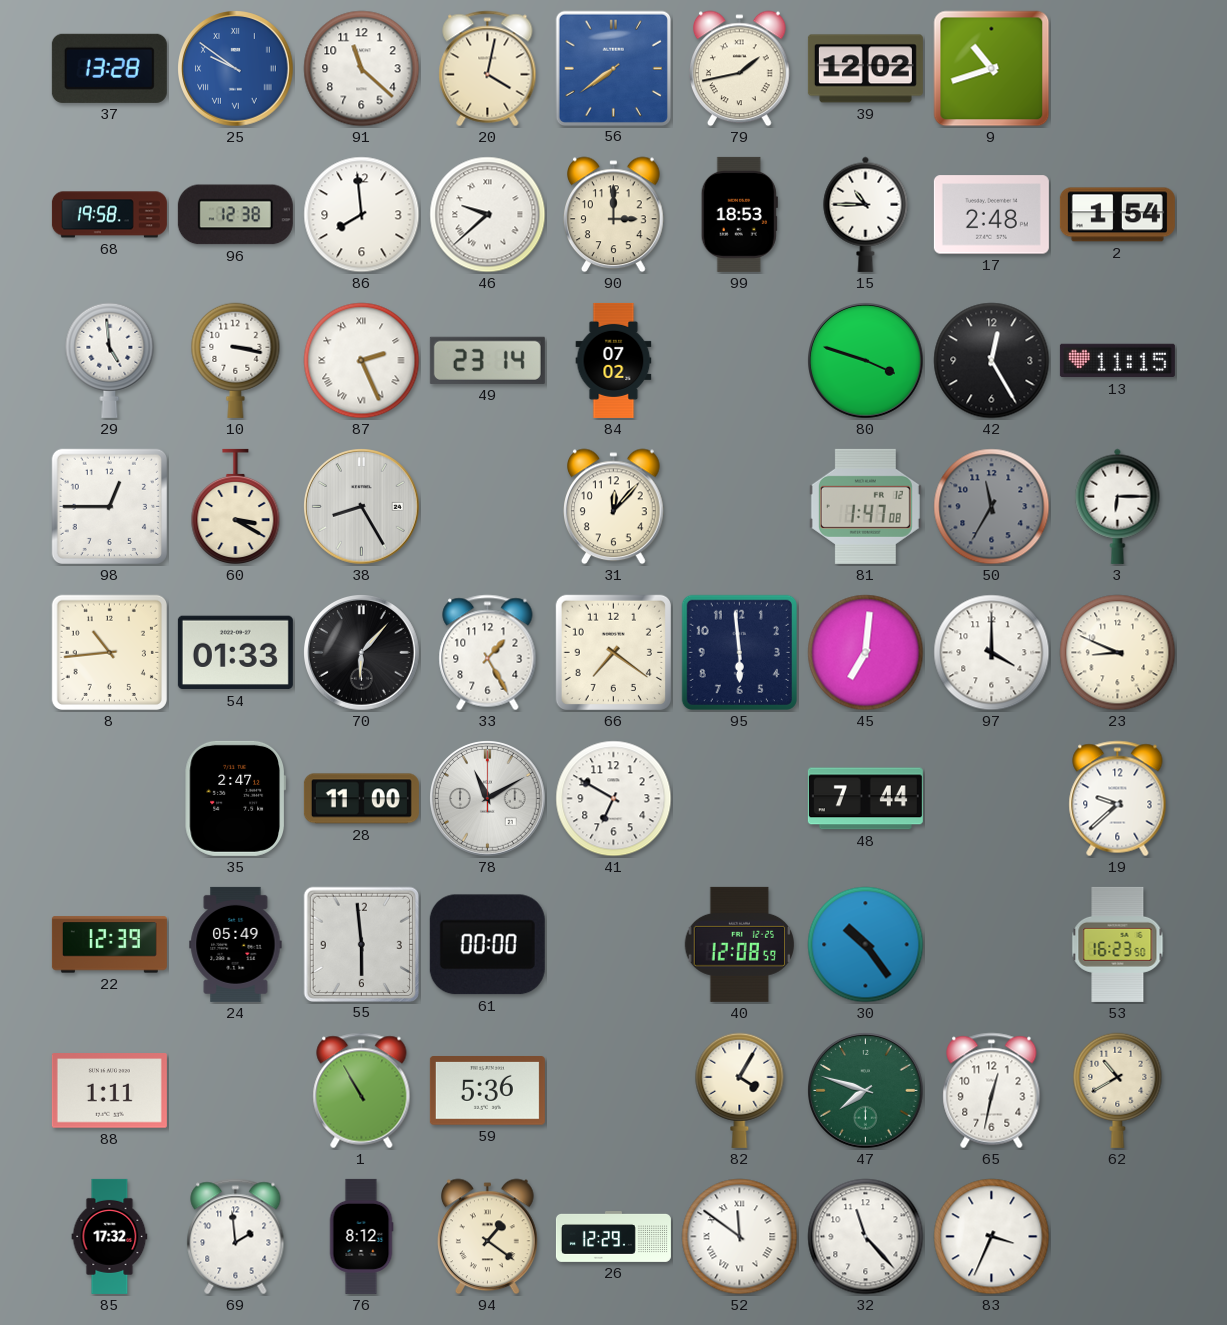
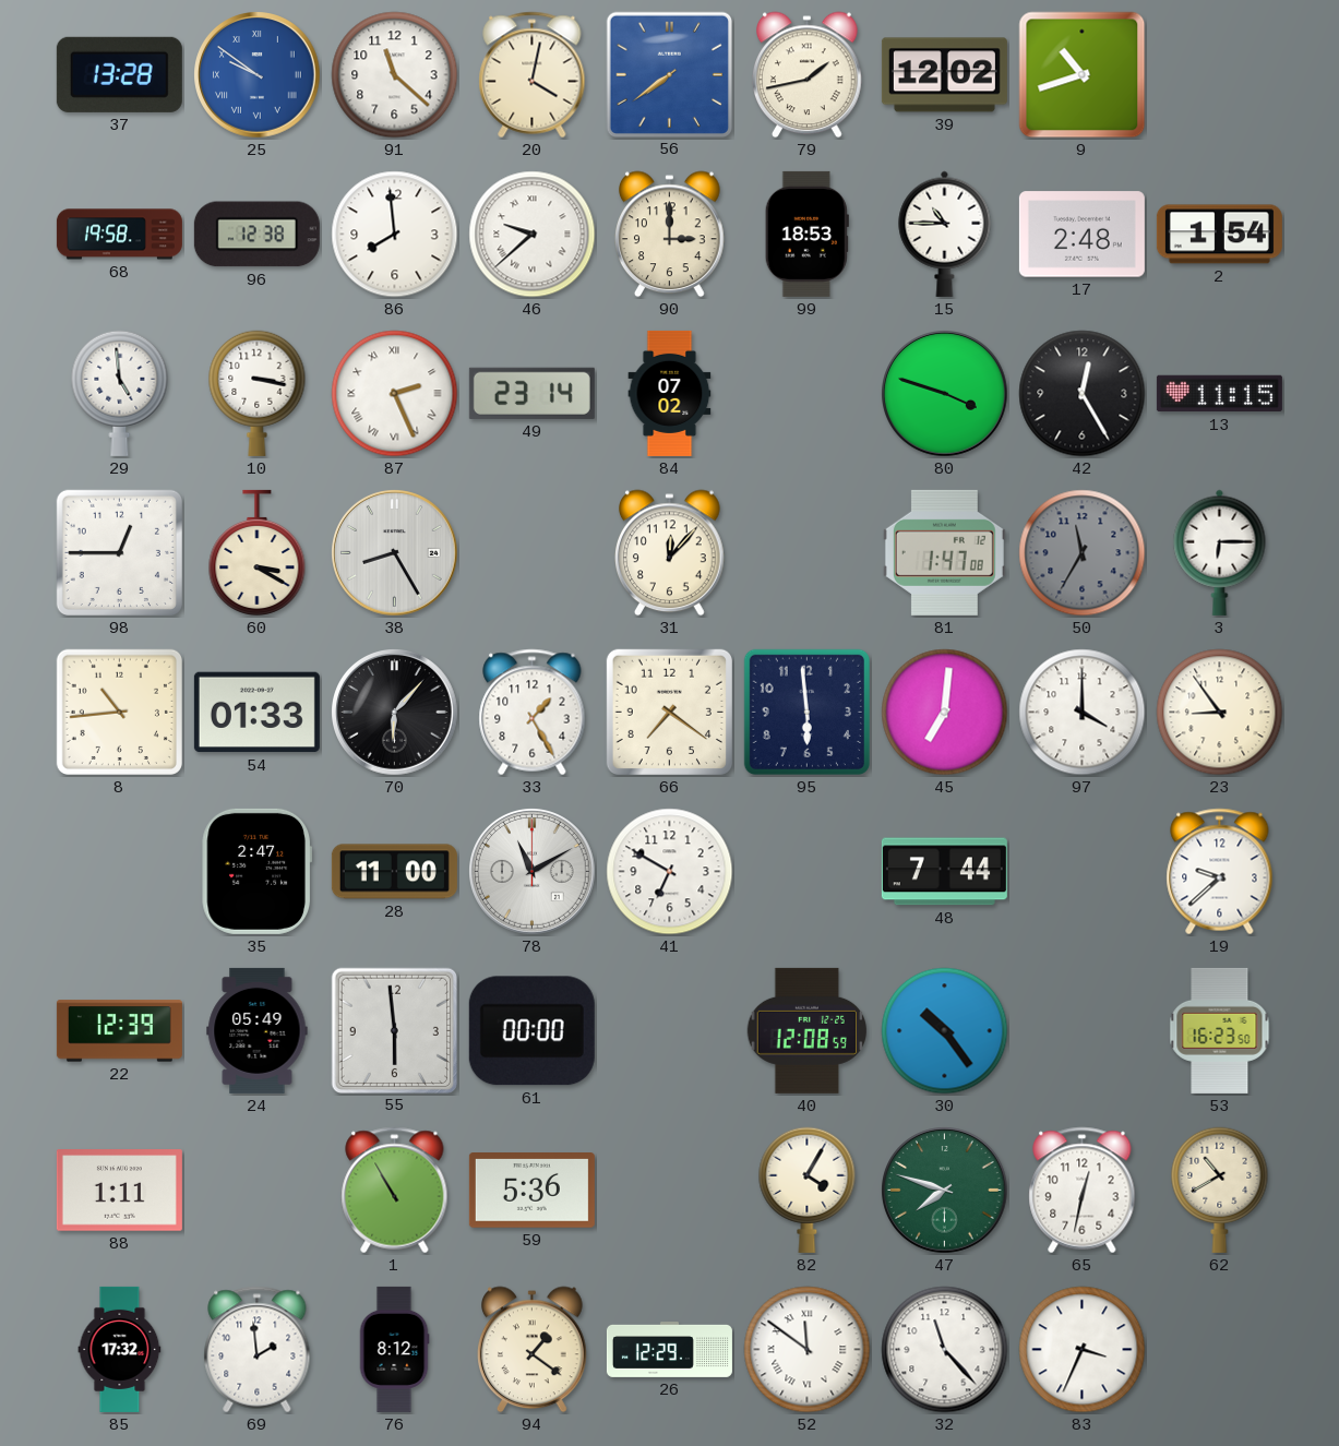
23: 8:49 -> 8:54 (1220, 713)
